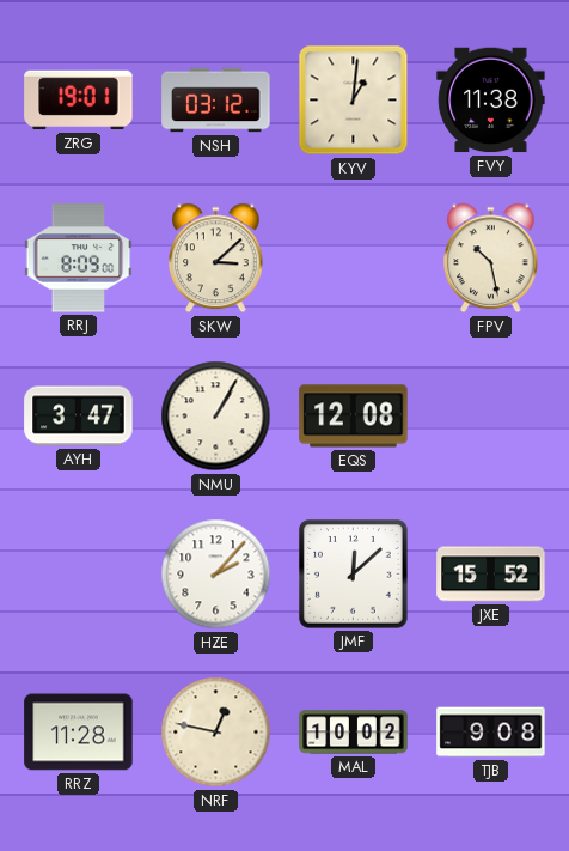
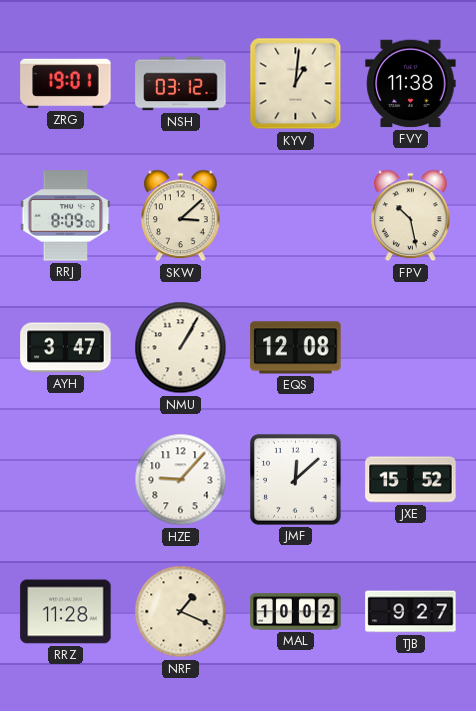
HZE: 2:07 -> 9:07 (181, 480)
NRF: 12:47 -> 1:19 (181, 612)
TJB: 9:08 -> 9:27 (411, 612)
